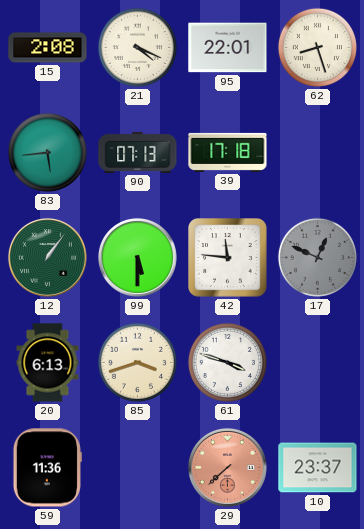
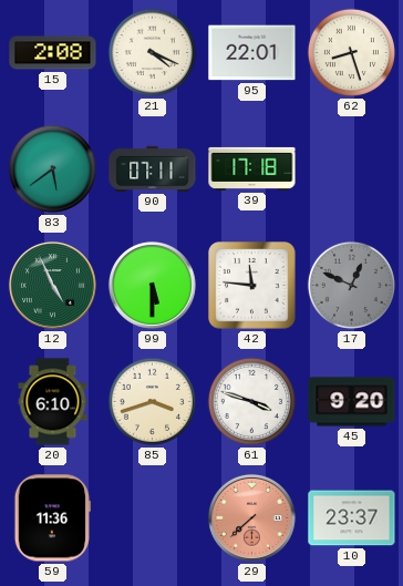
83: 5:44 -> 5:39 (52, 168)
90: 07:13 -> 07:11 (153, 168)
12: 1:06 -> 4:56 (52, 285)
20: 6:13 -> 6:10 (53, 402)
45: none -> 9:20 (352, 402)
